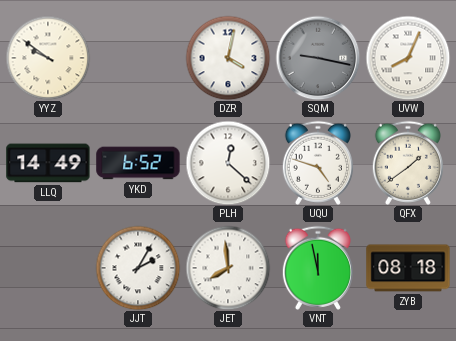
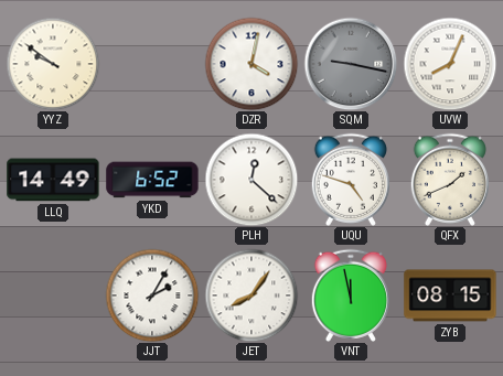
QFX: 1:39 -> 1:41 (450, 180)
JET: 7:59 -> 8:06 (251, 296)
ZYB: 08:18 -> 08:15 (450, 296)
